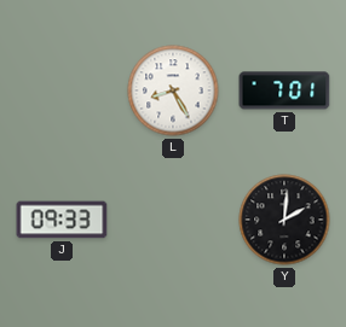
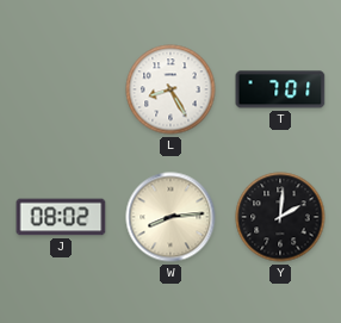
J: 09:33 -> 08:02 (61, 217)
W: none -> 8:14 (170, 217)
